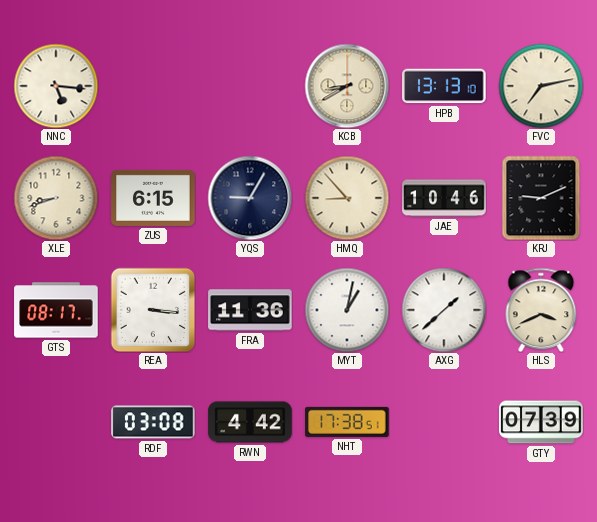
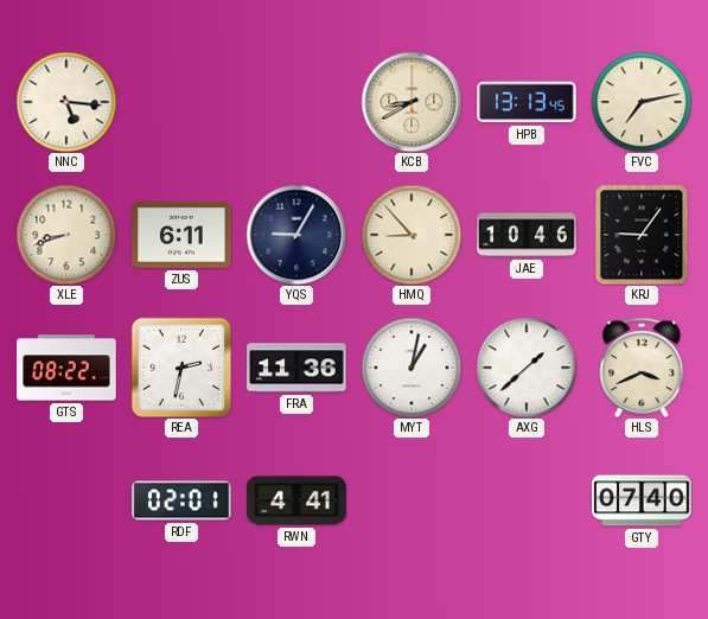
HPB: 13:13:10 -> 13:13:45 (527, 102)
ZUS: 6:15 -> 6:11 (181, 235)
KRJ: 9:11 -> 9:06 (642, 235)
GTS: 08:17 -> 08:22 (66, 368)
REA: 3:16 -> 2:32 (181, 368)
RDF: 03:08 -> 02:01 (181, 500)
RWN: 4:42 -> 4:41 (296, 500)
NHT: 17:38 -> none (347, 422)
GTY: 07:39 -> 07:40 (642, 500)
